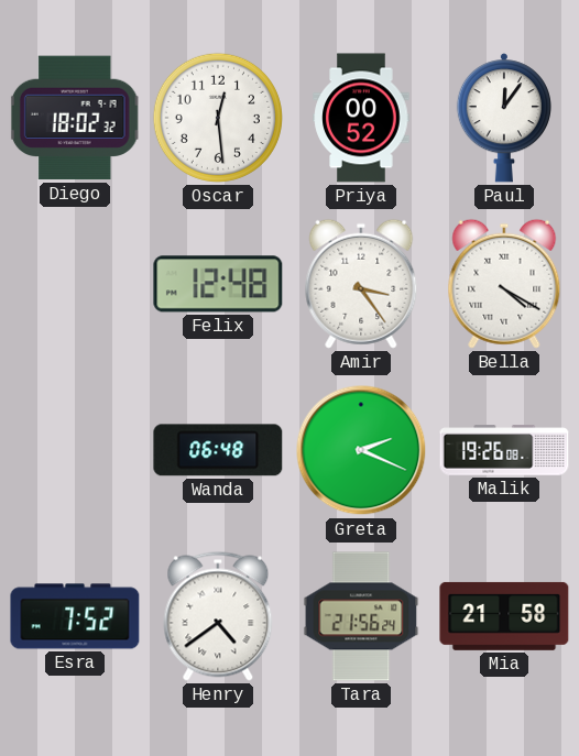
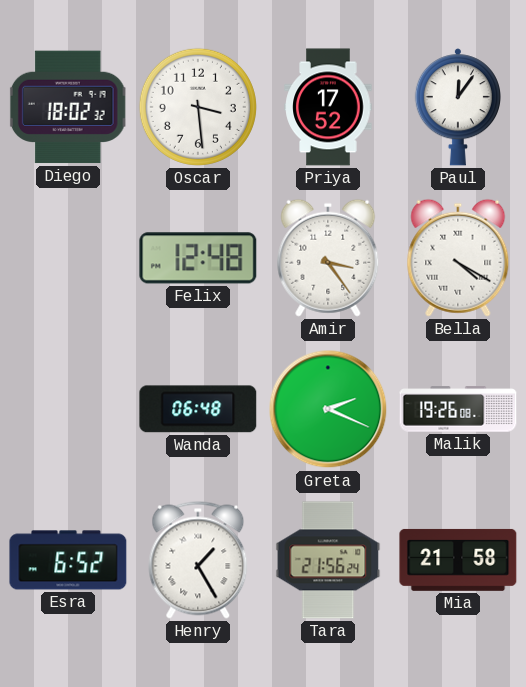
Oscar: 12:29 -> 3:29 (198, 107)
Priya: 00:52 -> 17:52 (328, 107)
Esra: 7:52 -> 6:52 (68, 560)
Henry: 4:39 -> 1:25 (198, 560)
